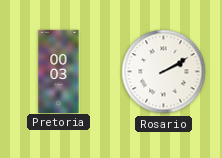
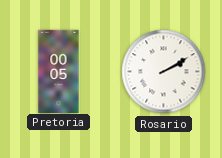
Pretoria: 00:03 -> 00:05 (59, 71)
